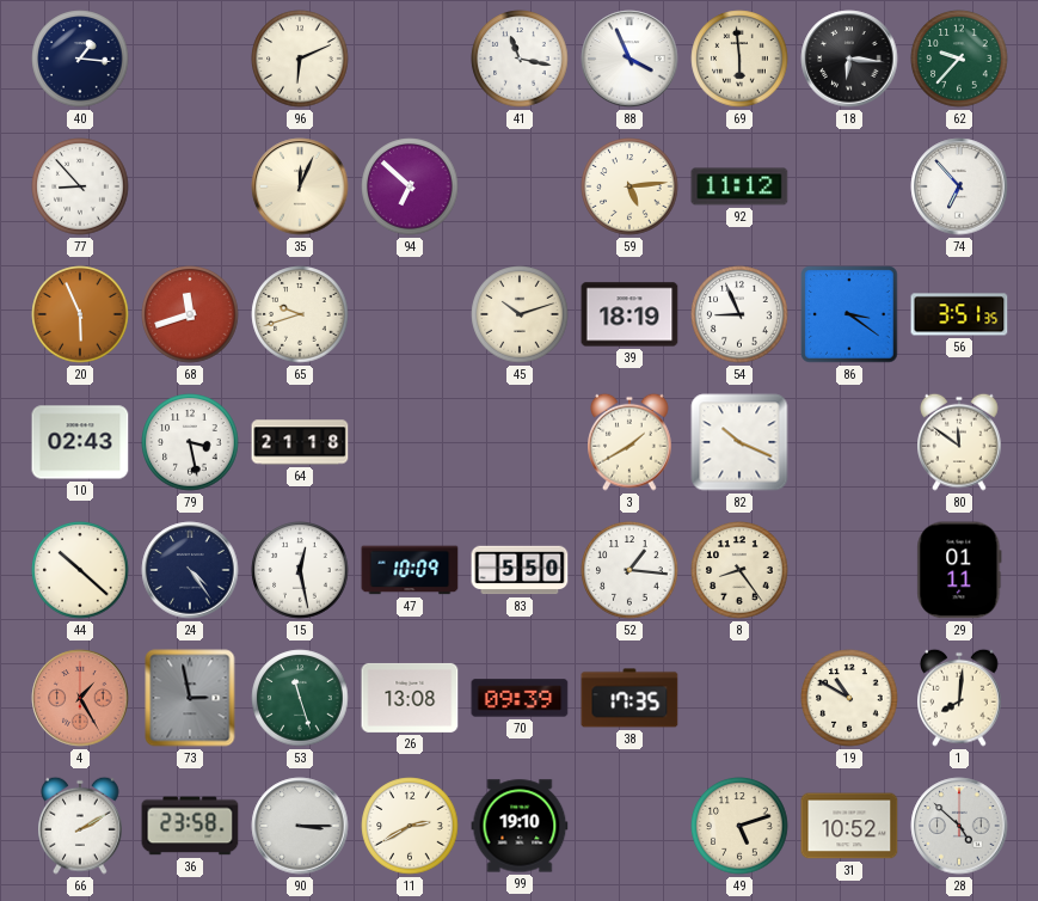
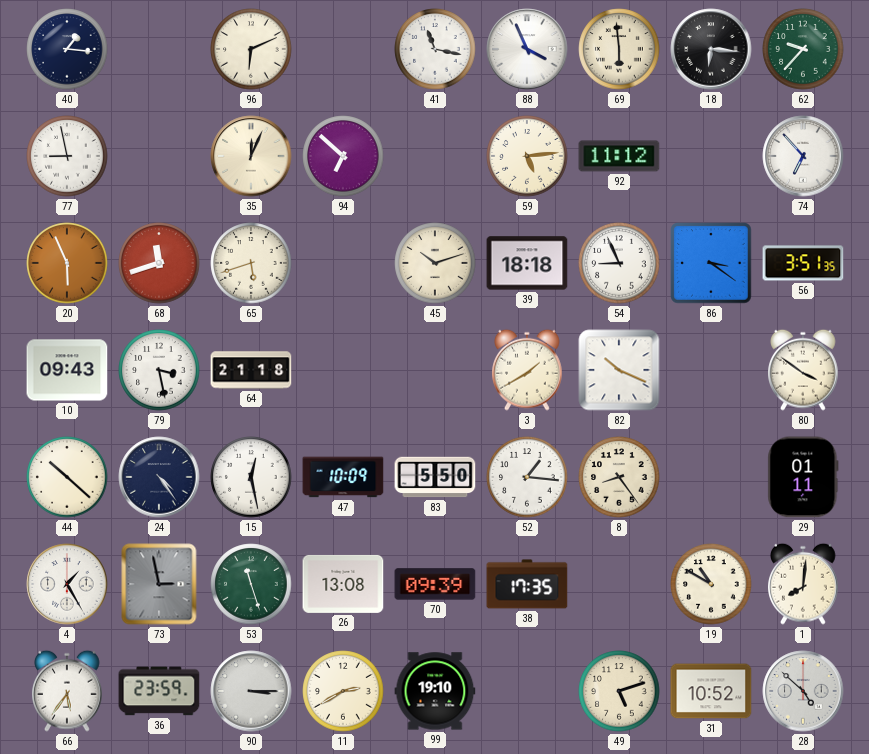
77: 8:53 -> 8:58 (67, 156)
65: 9:42 -> 5:42 (251, 263)
39: 18:19 -> 18:18 (527, 263)
10: 02:43 -> 09:43 (67, 370)
80: 11:51 -> 3:51 (803, 370)
4 dial: salmon -> white (67, 584)
66: 2:10 -> 5:36 (67, 691)
36: 23:58 -> 23:59 (159, 691)
